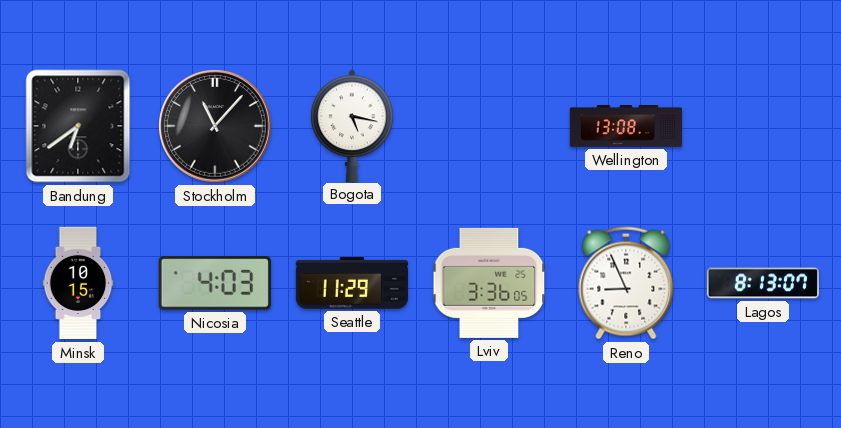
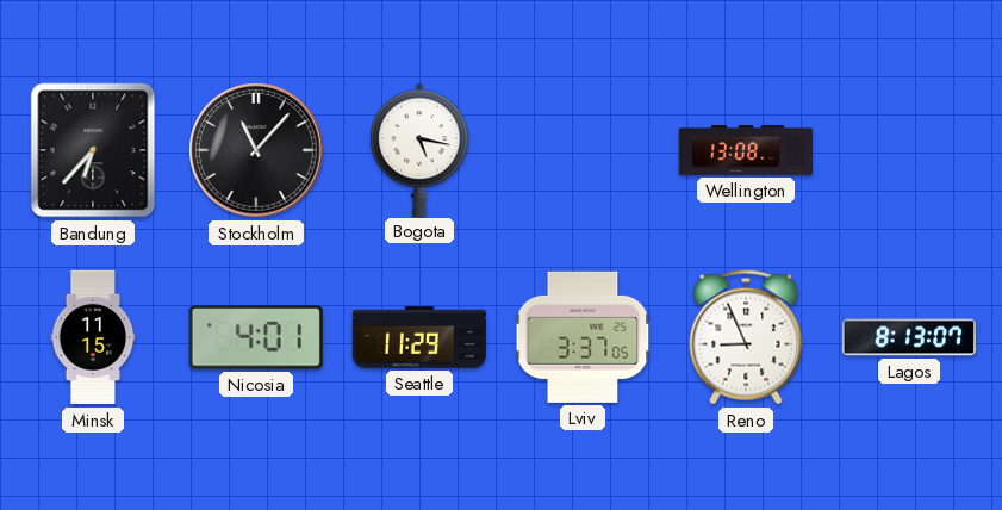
Bandung: 6:39 -> 6:37 (93, 150)
Minsk: 10:15 -> 11:15 (93, 337)
Nicosia: 4:03 -> 4:01 (256, 337)
Lviv: 3:36 -> 3:37 (583, 337)
